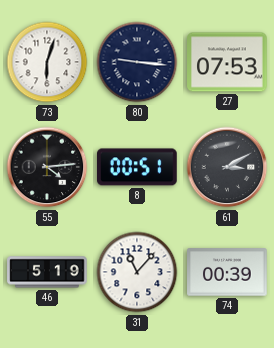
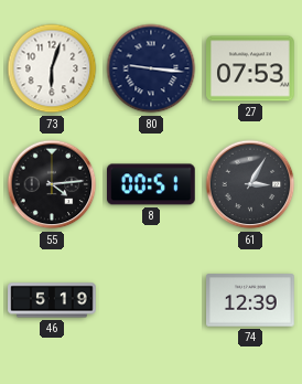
61: 3:10 -> 3:05 (250, 184)
31: 11:07 -> none (137, 272)
74: 00:39 -> 12:39 (250, 300)
